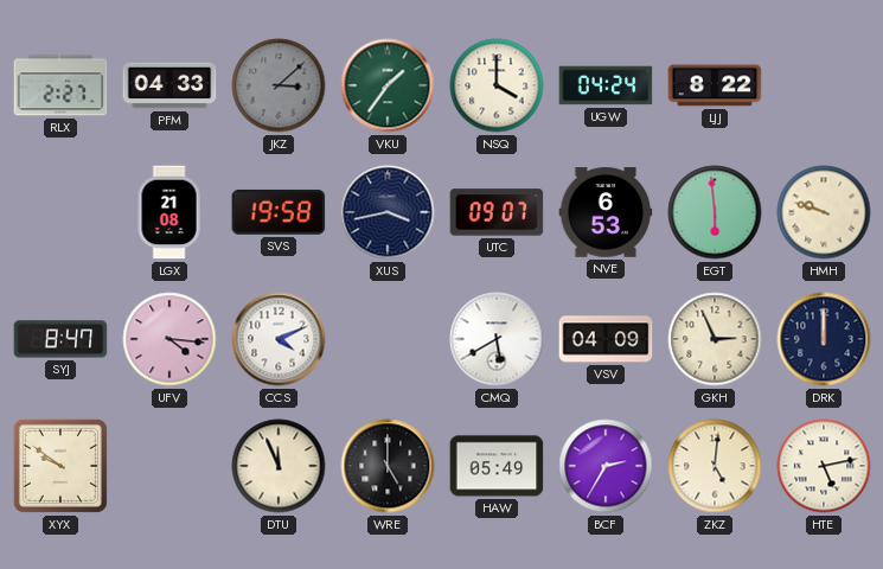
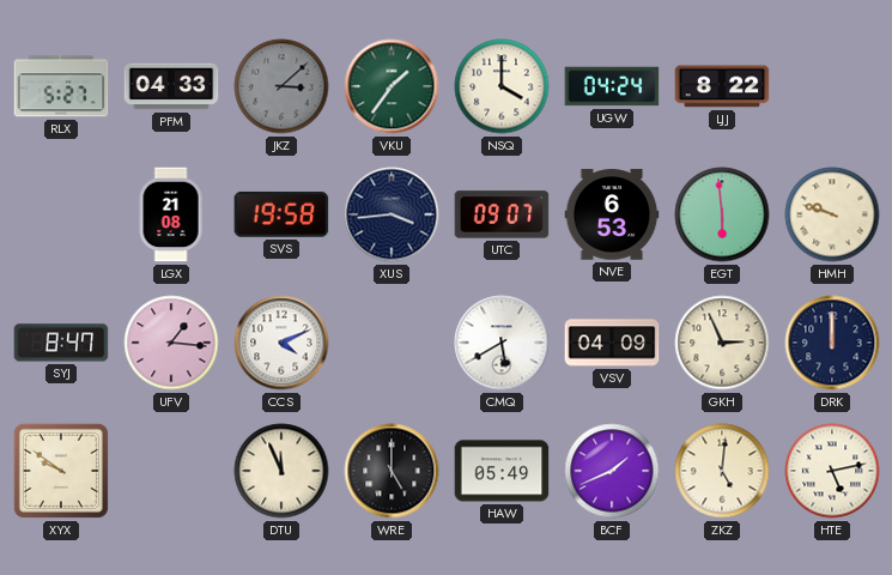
RLX: 2:27 -> 5:27 (61, 86)
XUS: 3:43 -> 3:44 (392, 214)
UFV: 4:16 -> 1:16 (171, 343)
BCF: 2:35 -> 1:41 (612, 471)
